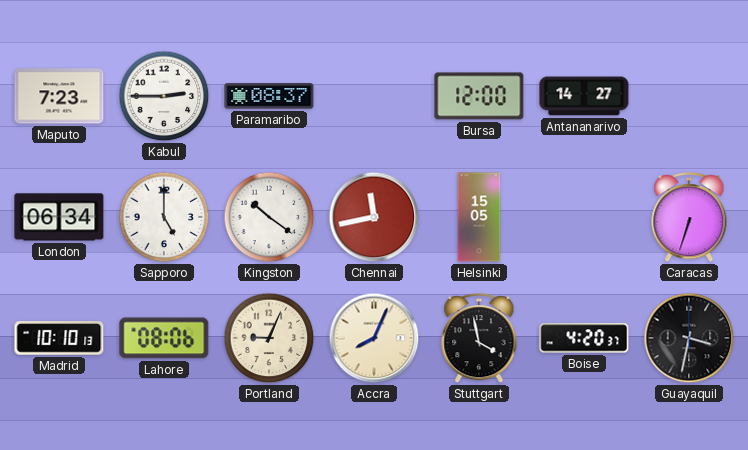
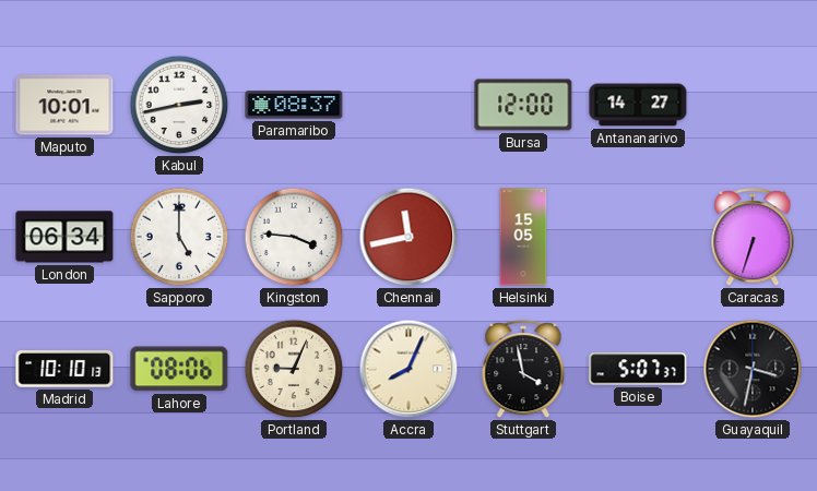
Maputo: 7:23 -> 10:01 (64, 105)
Kabul: 2:45 -> 2:43 (179, 105)
Kingston: 10:21 -> 3:46 (294, 237)
Boise: 4:20 -> 5:07 (638, 369)
